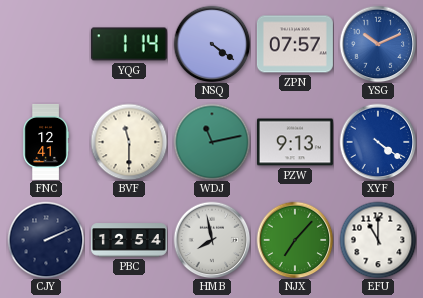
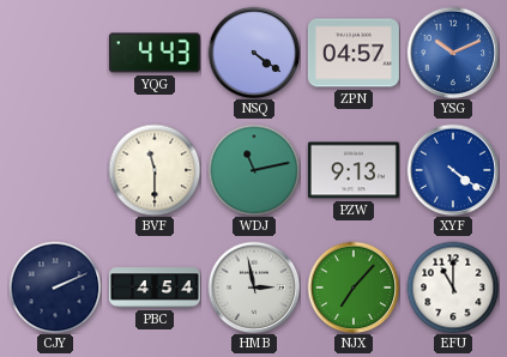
YQG: 1:14 -> 4:43 (155, 53)
ZPN: 07:57 -> 04:57 (354, 53)
FNC: 12:41 -> none (46, 142)
PBC: 12:54 -> 4:54 (155, 288)
HMB: 7:58 -> 2:58 (254, 288)
